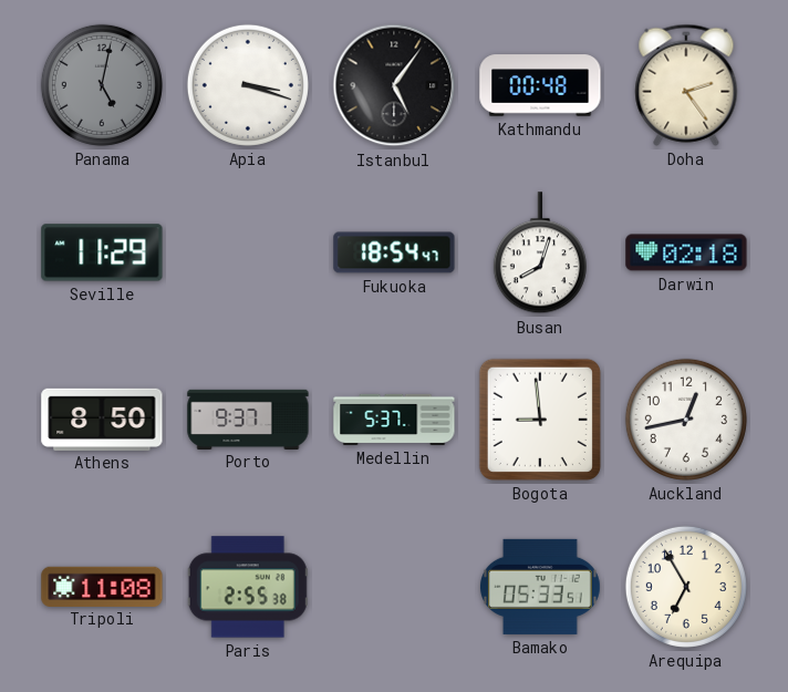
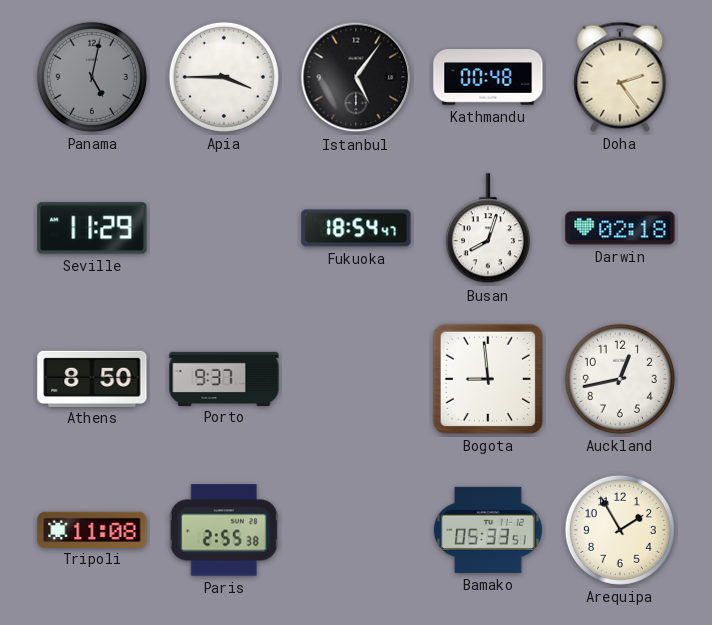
Apia: 3:18 -> 3:45 (224, 77)
Medellin: 5:37 -> none (394, 420)
Arequipa: 6:55 -> 1:55 (620, 530)
